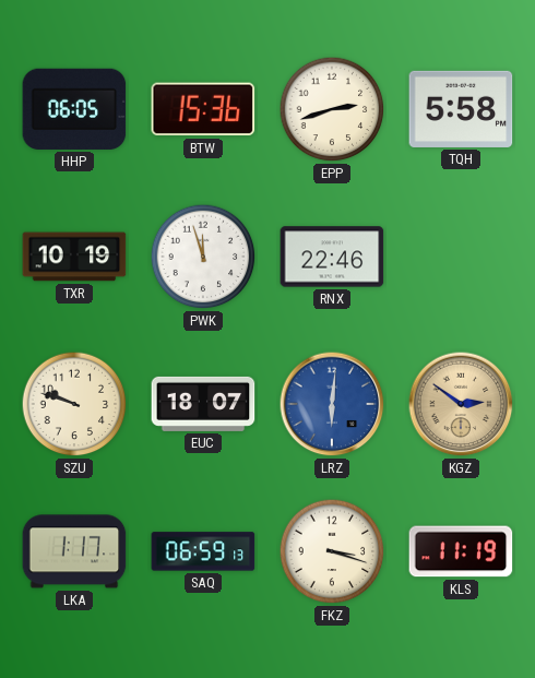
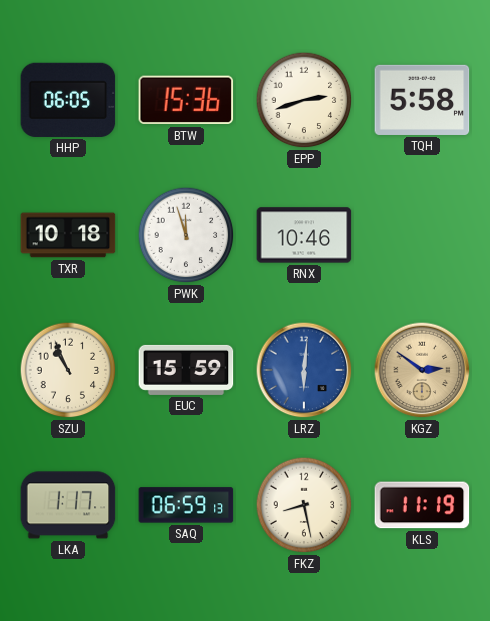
TXR: 10:19 -> 10:18 (68, 235)
RNX: 22:46 -> 10:46 (304, 235)
SZU: 9:48 -> 10:56 (68, 370)
EUC: 18:07 -> 15:59 (186, 370)
FKZ: 3:18 -> 8:28 (304, 505)
